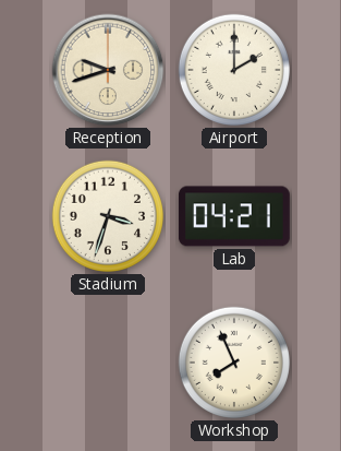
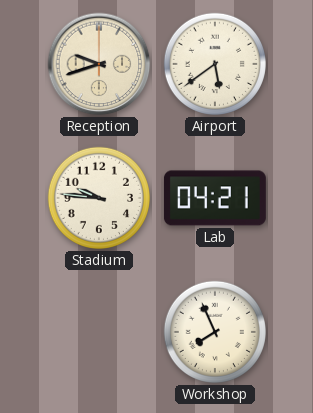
Airport: 2:00 -> 5:39 (215, 64)
Stadium: 3:33 -> 9:46 (99, 198)
